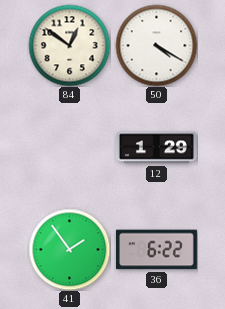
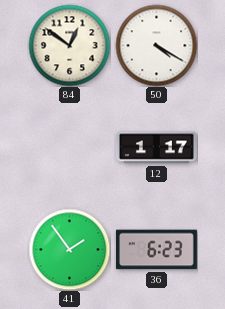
12: 1:29 -> 1:17 (156, 148)
36: 6:22 -> 6:23 (156, 250)
